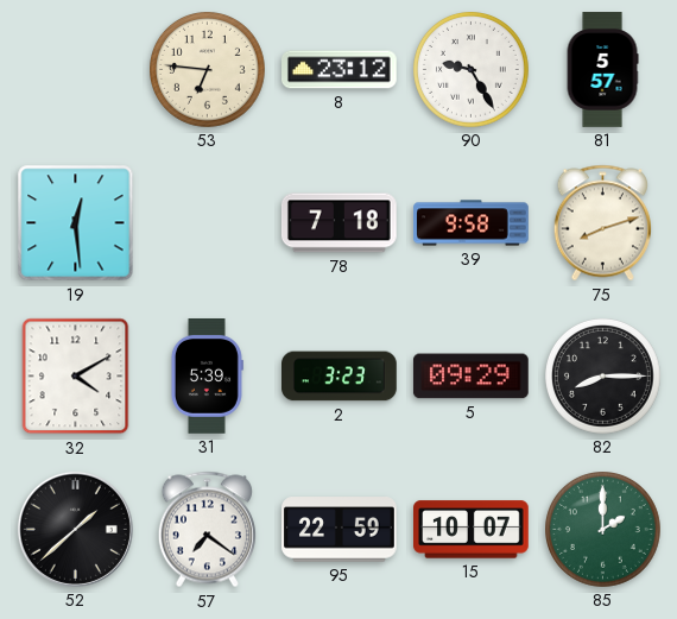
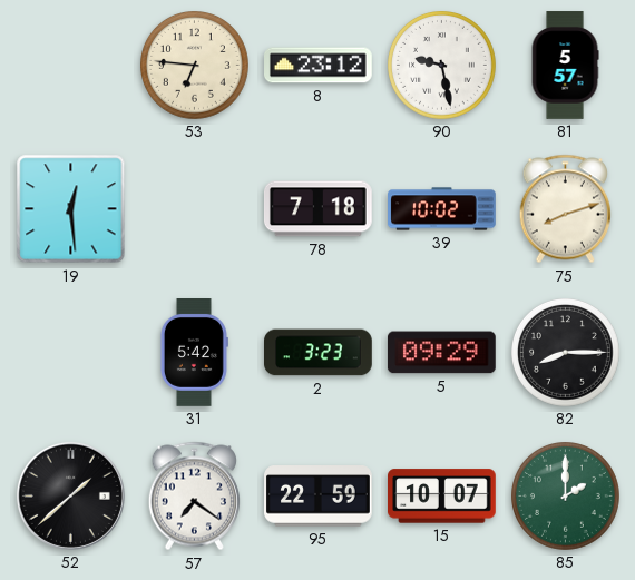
90: 9:25 -> 9:28 (442, 66)
39: 9:58 -> 10:02 (442, 209)
32: 4:10 -> none (76, 377)
31: 5:39 -> 5:42 (194, 353)
